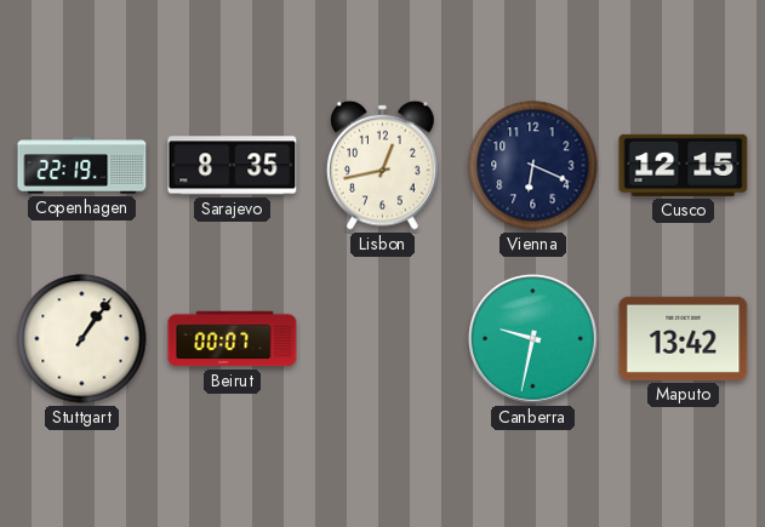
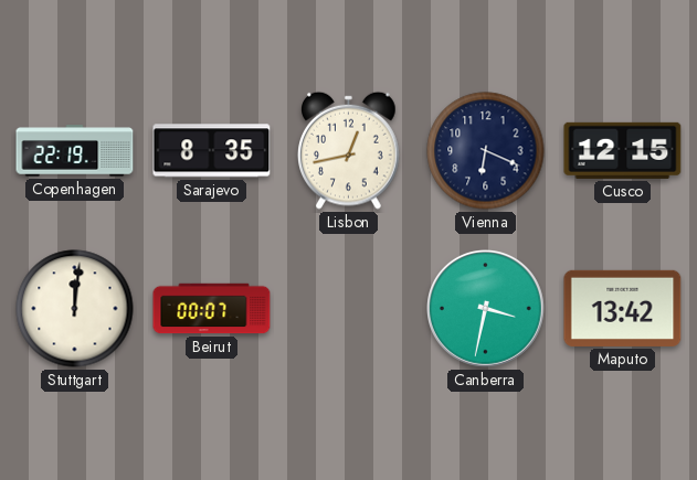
Stuttgart: 1:06 -> 12:01 (75, 309)
Canberra: 9:32 -> 3:32 (486, 309)
